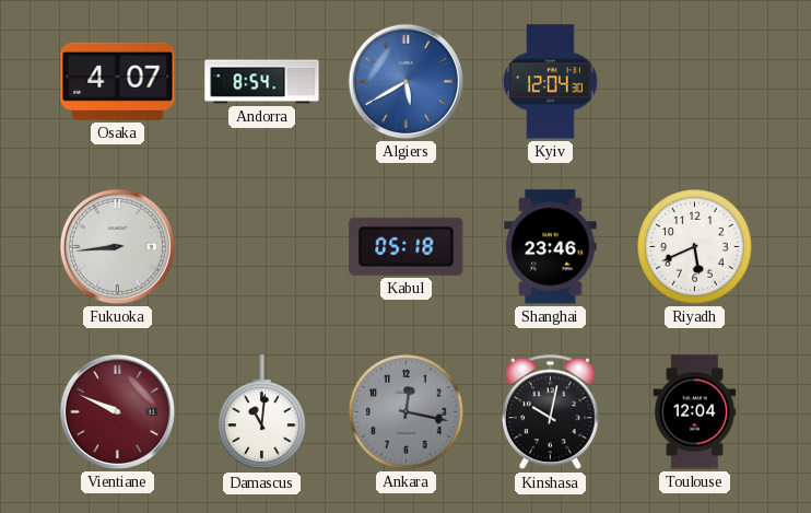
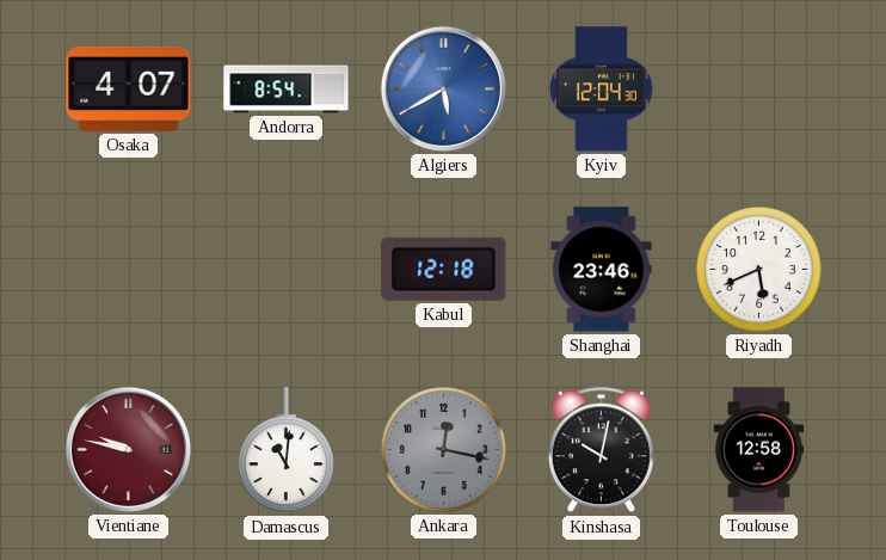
Fukuoka: 8:44 -> none (117, 246)
Kabul: 05:18 -> 12:18 (444, 269)
Vientiane: 9:49 -> 9:47 (128, 449)
Toulouse: 12:04 -> 12:58 (759, 450)
